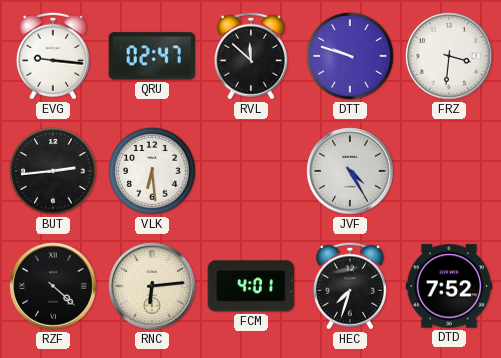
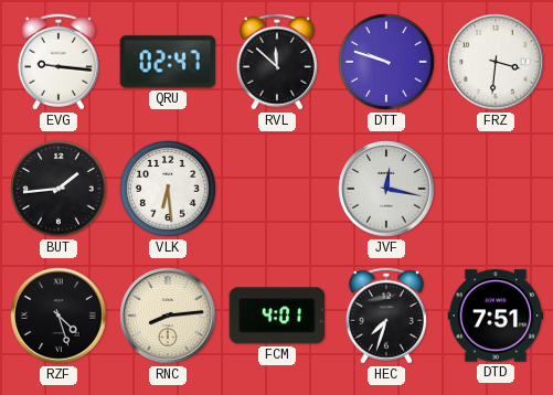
BUT: 2:44 -> 1:44 (59, 189)
JVF: 4:25 -> 12:17 (386, 189)
RZF: 4:22 -> 4:27 (59, 316)
RNC: 6:14 -> 8:14 (168, 316)
DTD: 7:52 -> 7:51 (496, 316)
